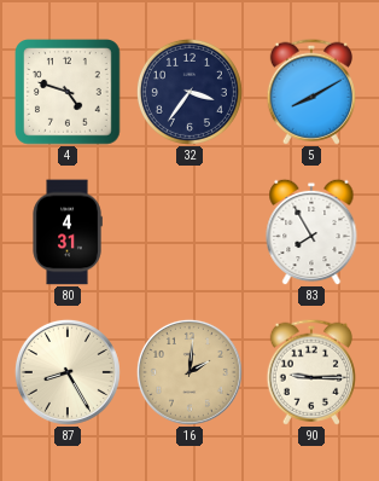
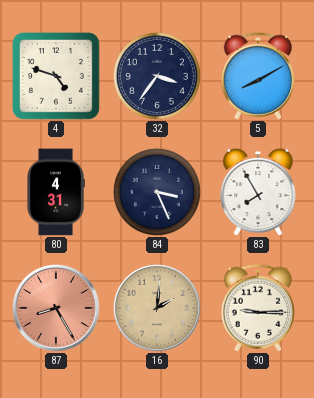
84: none -> 3:26 (157, 192)
87 dial: cream -> salmon (56, 308)
